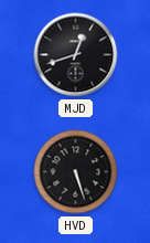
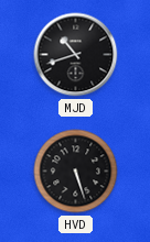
MJD: 12:42 -> 10:42 (76, 55)
